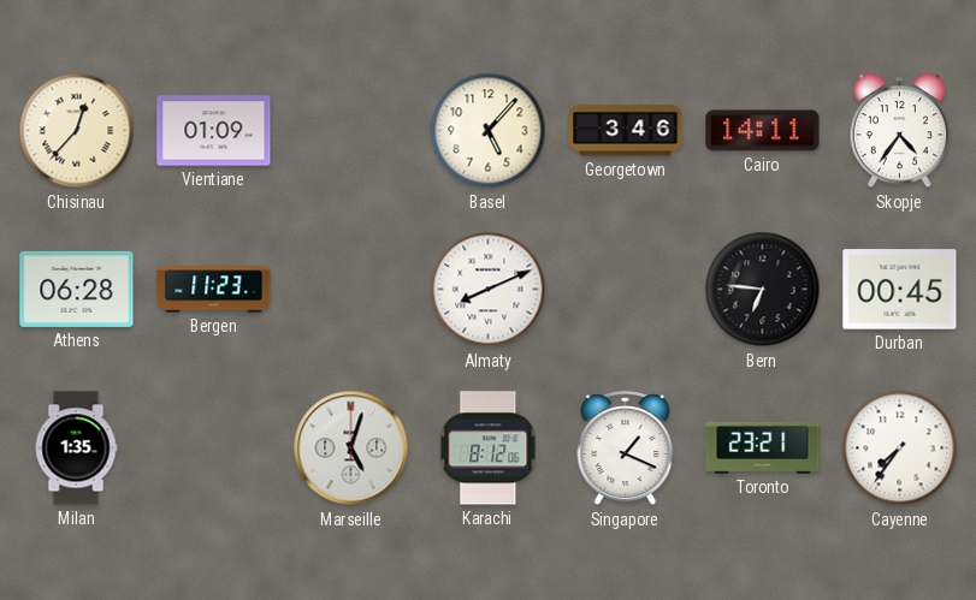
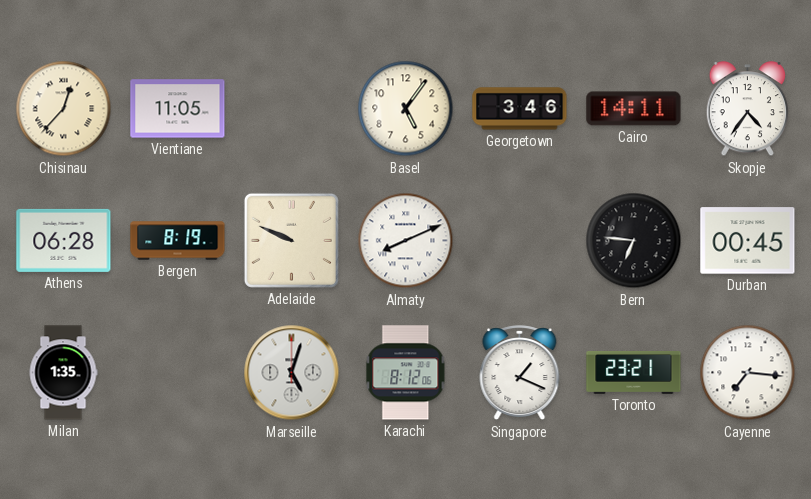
Vientiane: 01:09 -> 11:05 (178, 109)
Basel: 5:07 -> 5:06 (406, 109)
Bergen: 11:23 -> 8:19 (178, 241)
Adelaide: none -> 9:49 (291, 240)
Cayenne: 7:36 -> 7:16 (748, 373)
